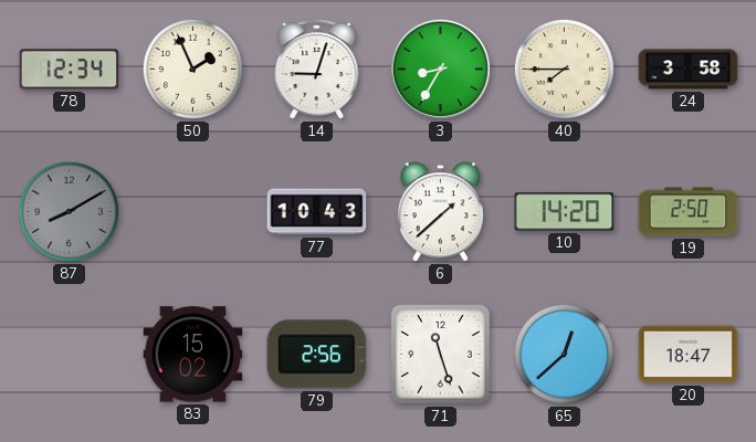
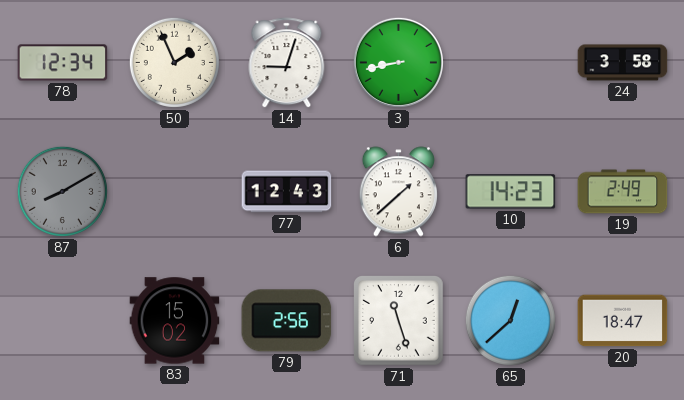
3: 8:35 -> 8:43 (398, 62)
40: 7:45 -> none (564, 69)
77: 10:43 -> 12:43 (287, 192)
10: 14:20 -> 14:23 (511, 192)
19: 2:50 -> 2:49 (623, 192)
